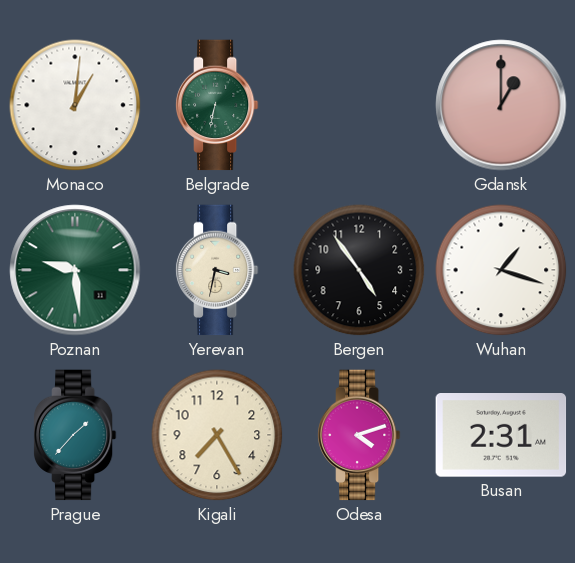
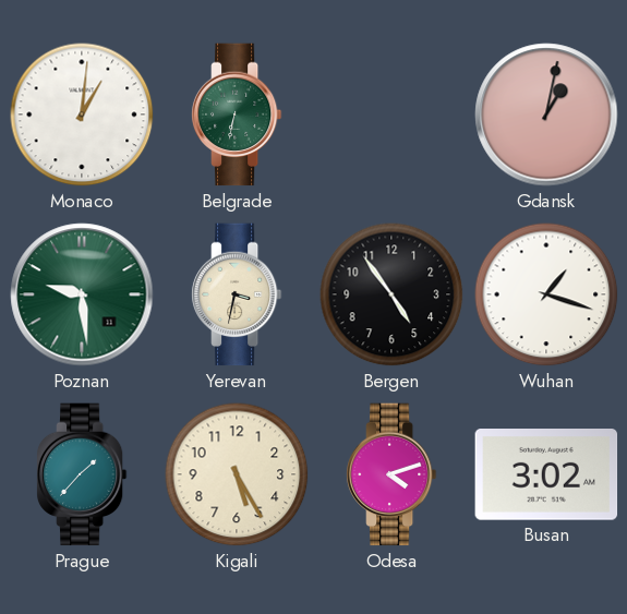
Gdansk: 1:00 -> 1:02 (546, 115)
Kigali: 7:25 -> 5:25 (237, 474)
Busan: 2:31 -> 3:02 (546, 474)
